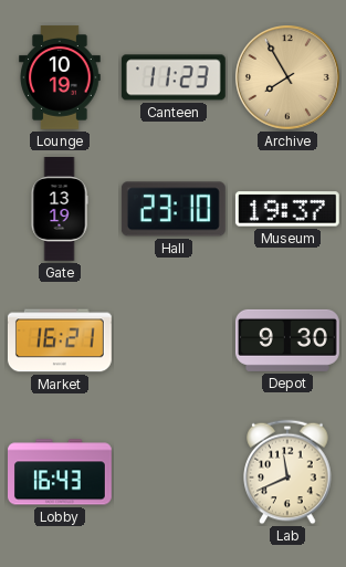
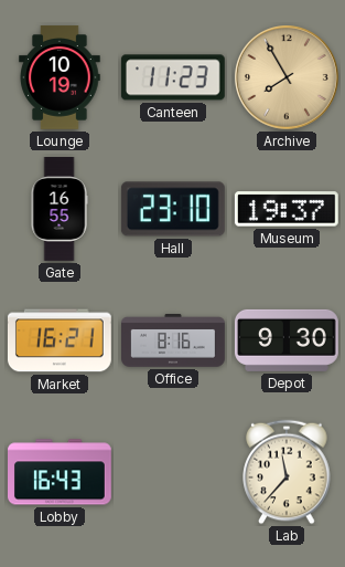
Gate: 13:19 -> 16:55 (60, 210)
Office: none -> 8:16 (174, 342)
Lab: 11:41 -> 11:37 (287, 472)
